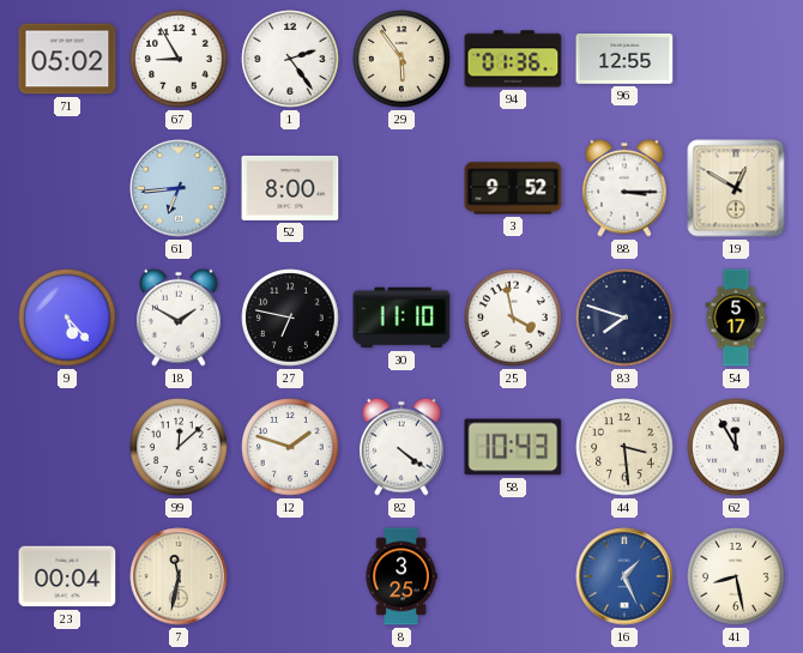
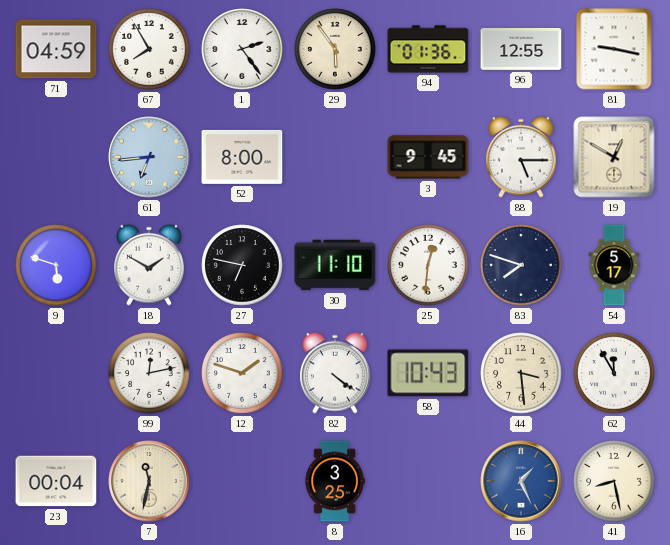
71: 05:02 -> 04:59 (56, 49)
67: 8:55 -> 7:55 (149, 49)
81: none -> 9:17 (614, 49)
3: 9:52 -> 9:45 (428, 157)
88: 3:15 -> 5:15 (522, 157)
9: 5:23 -> 5:48 (56, 265)
25: 3:58 -> 12:31 (428, 265)
99: 12:08 -> 12:13 (149, 373)
